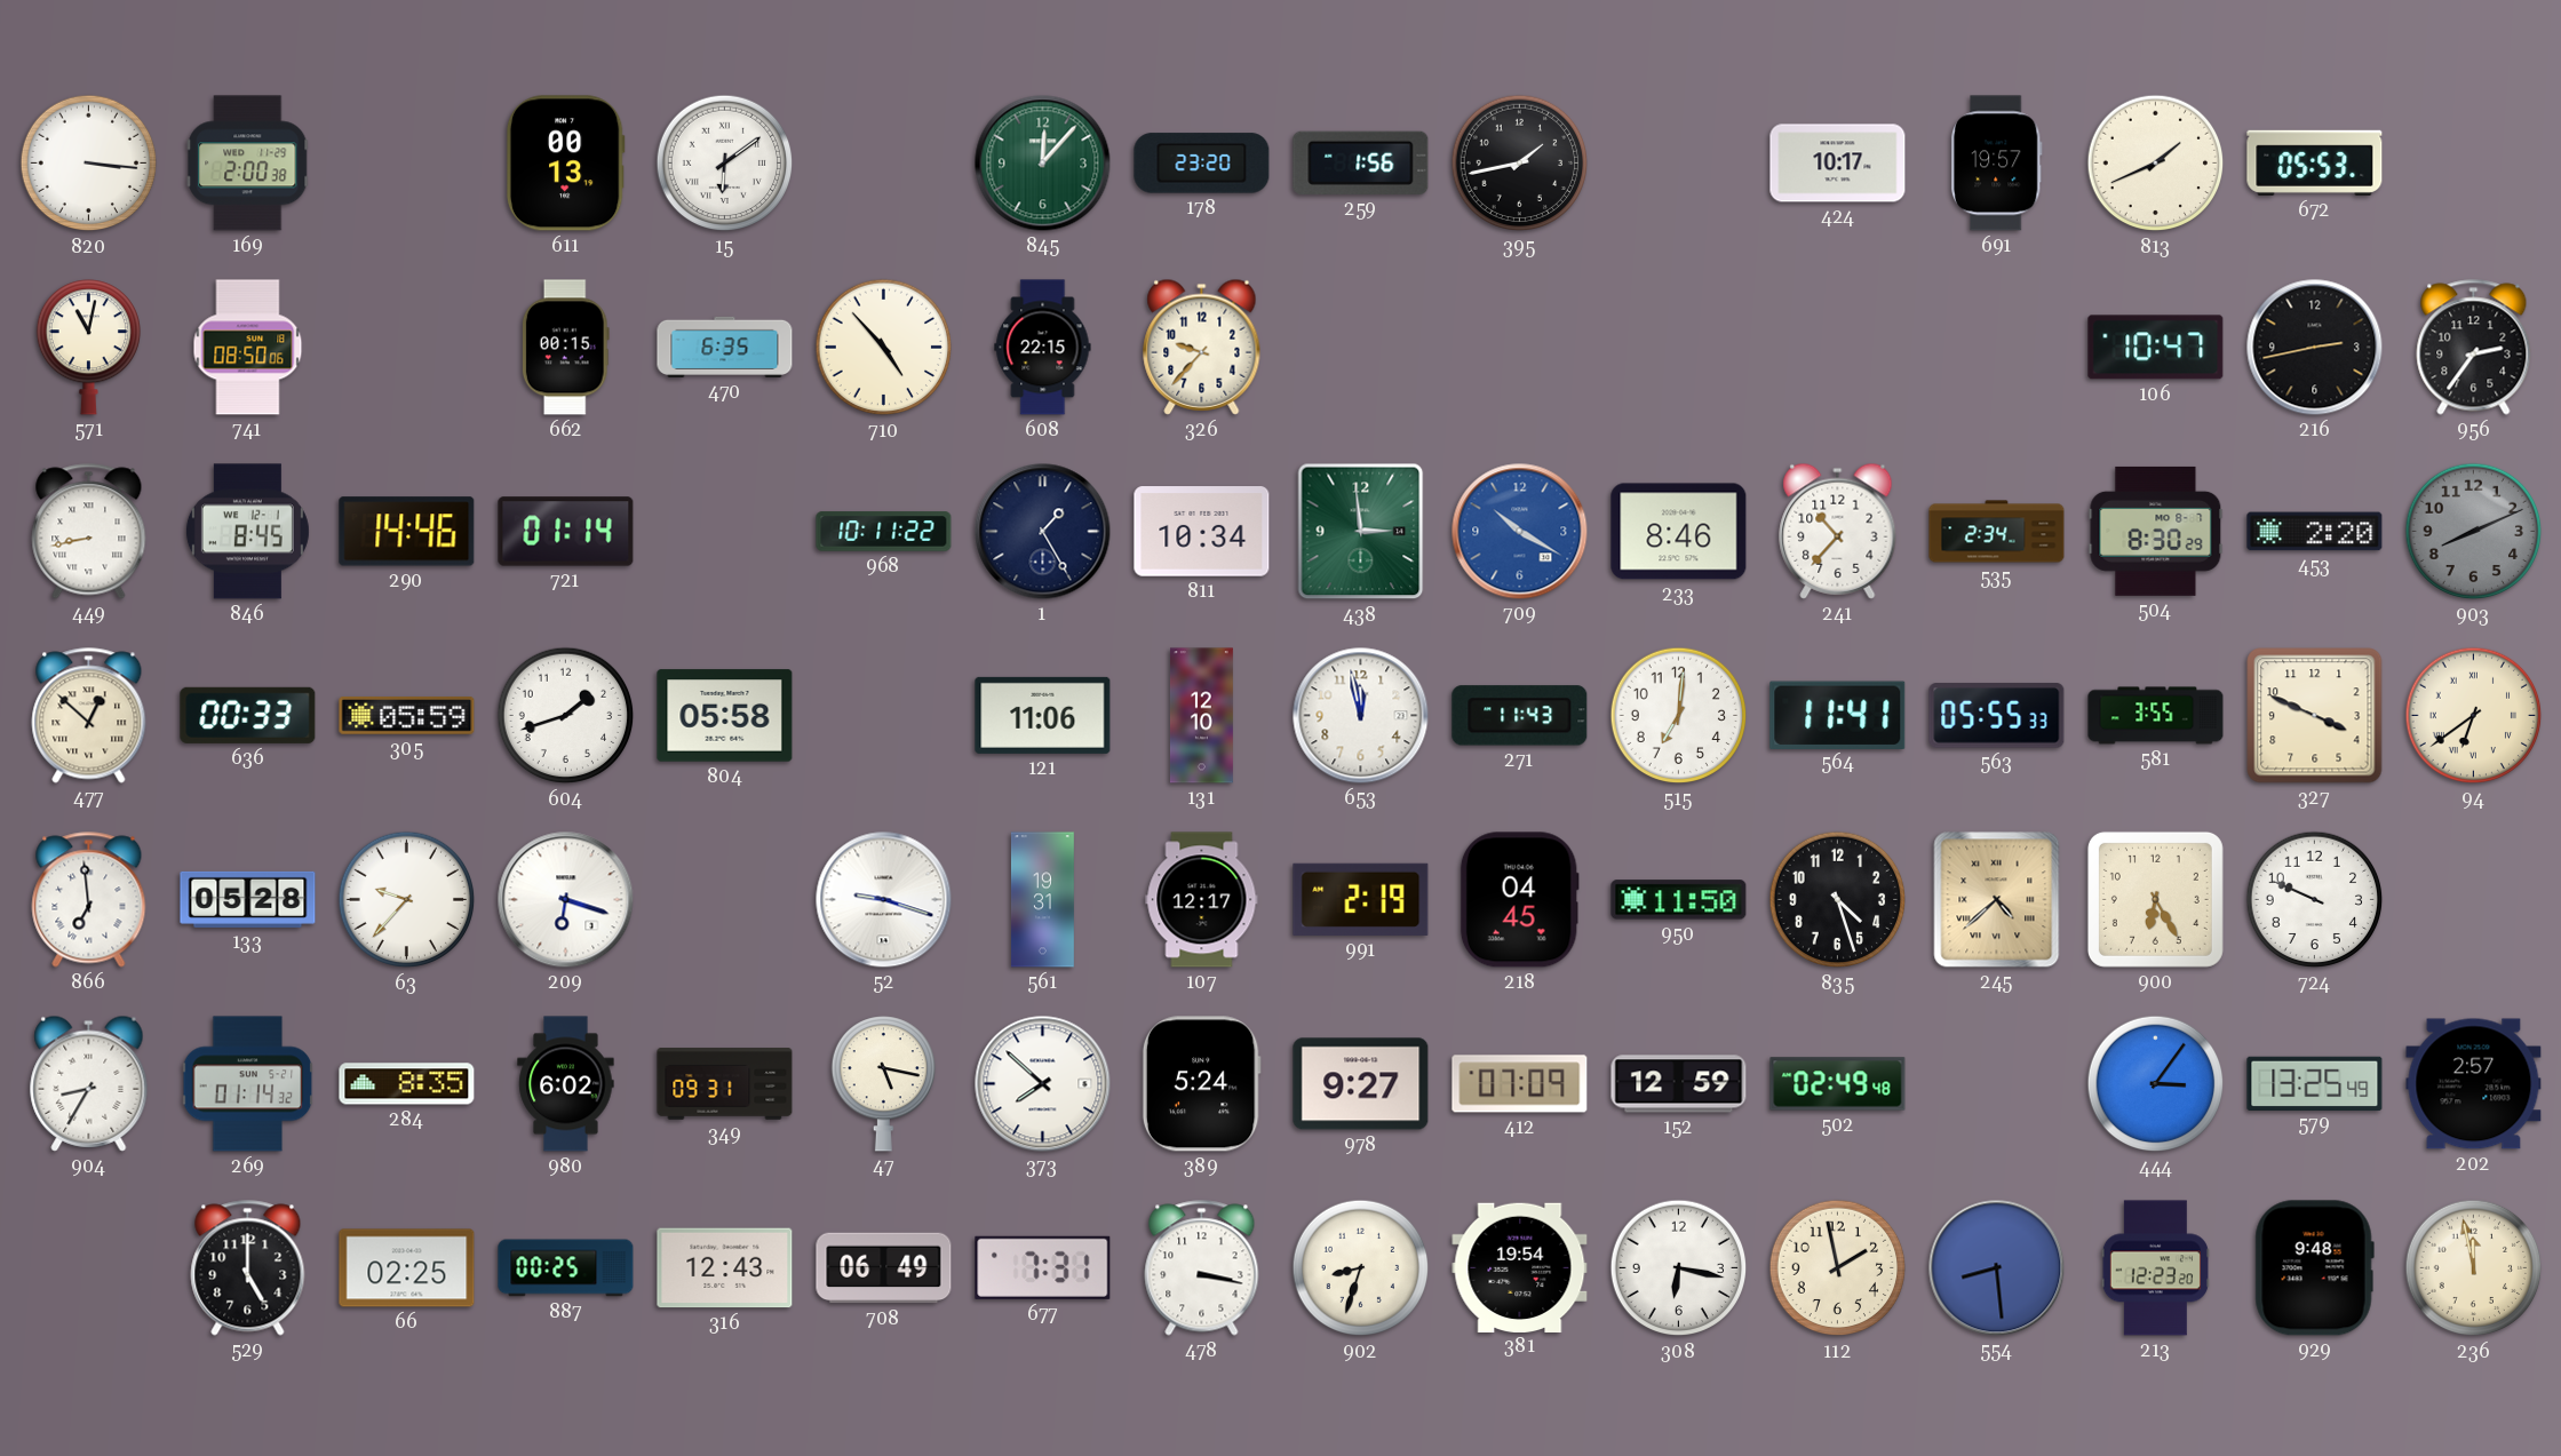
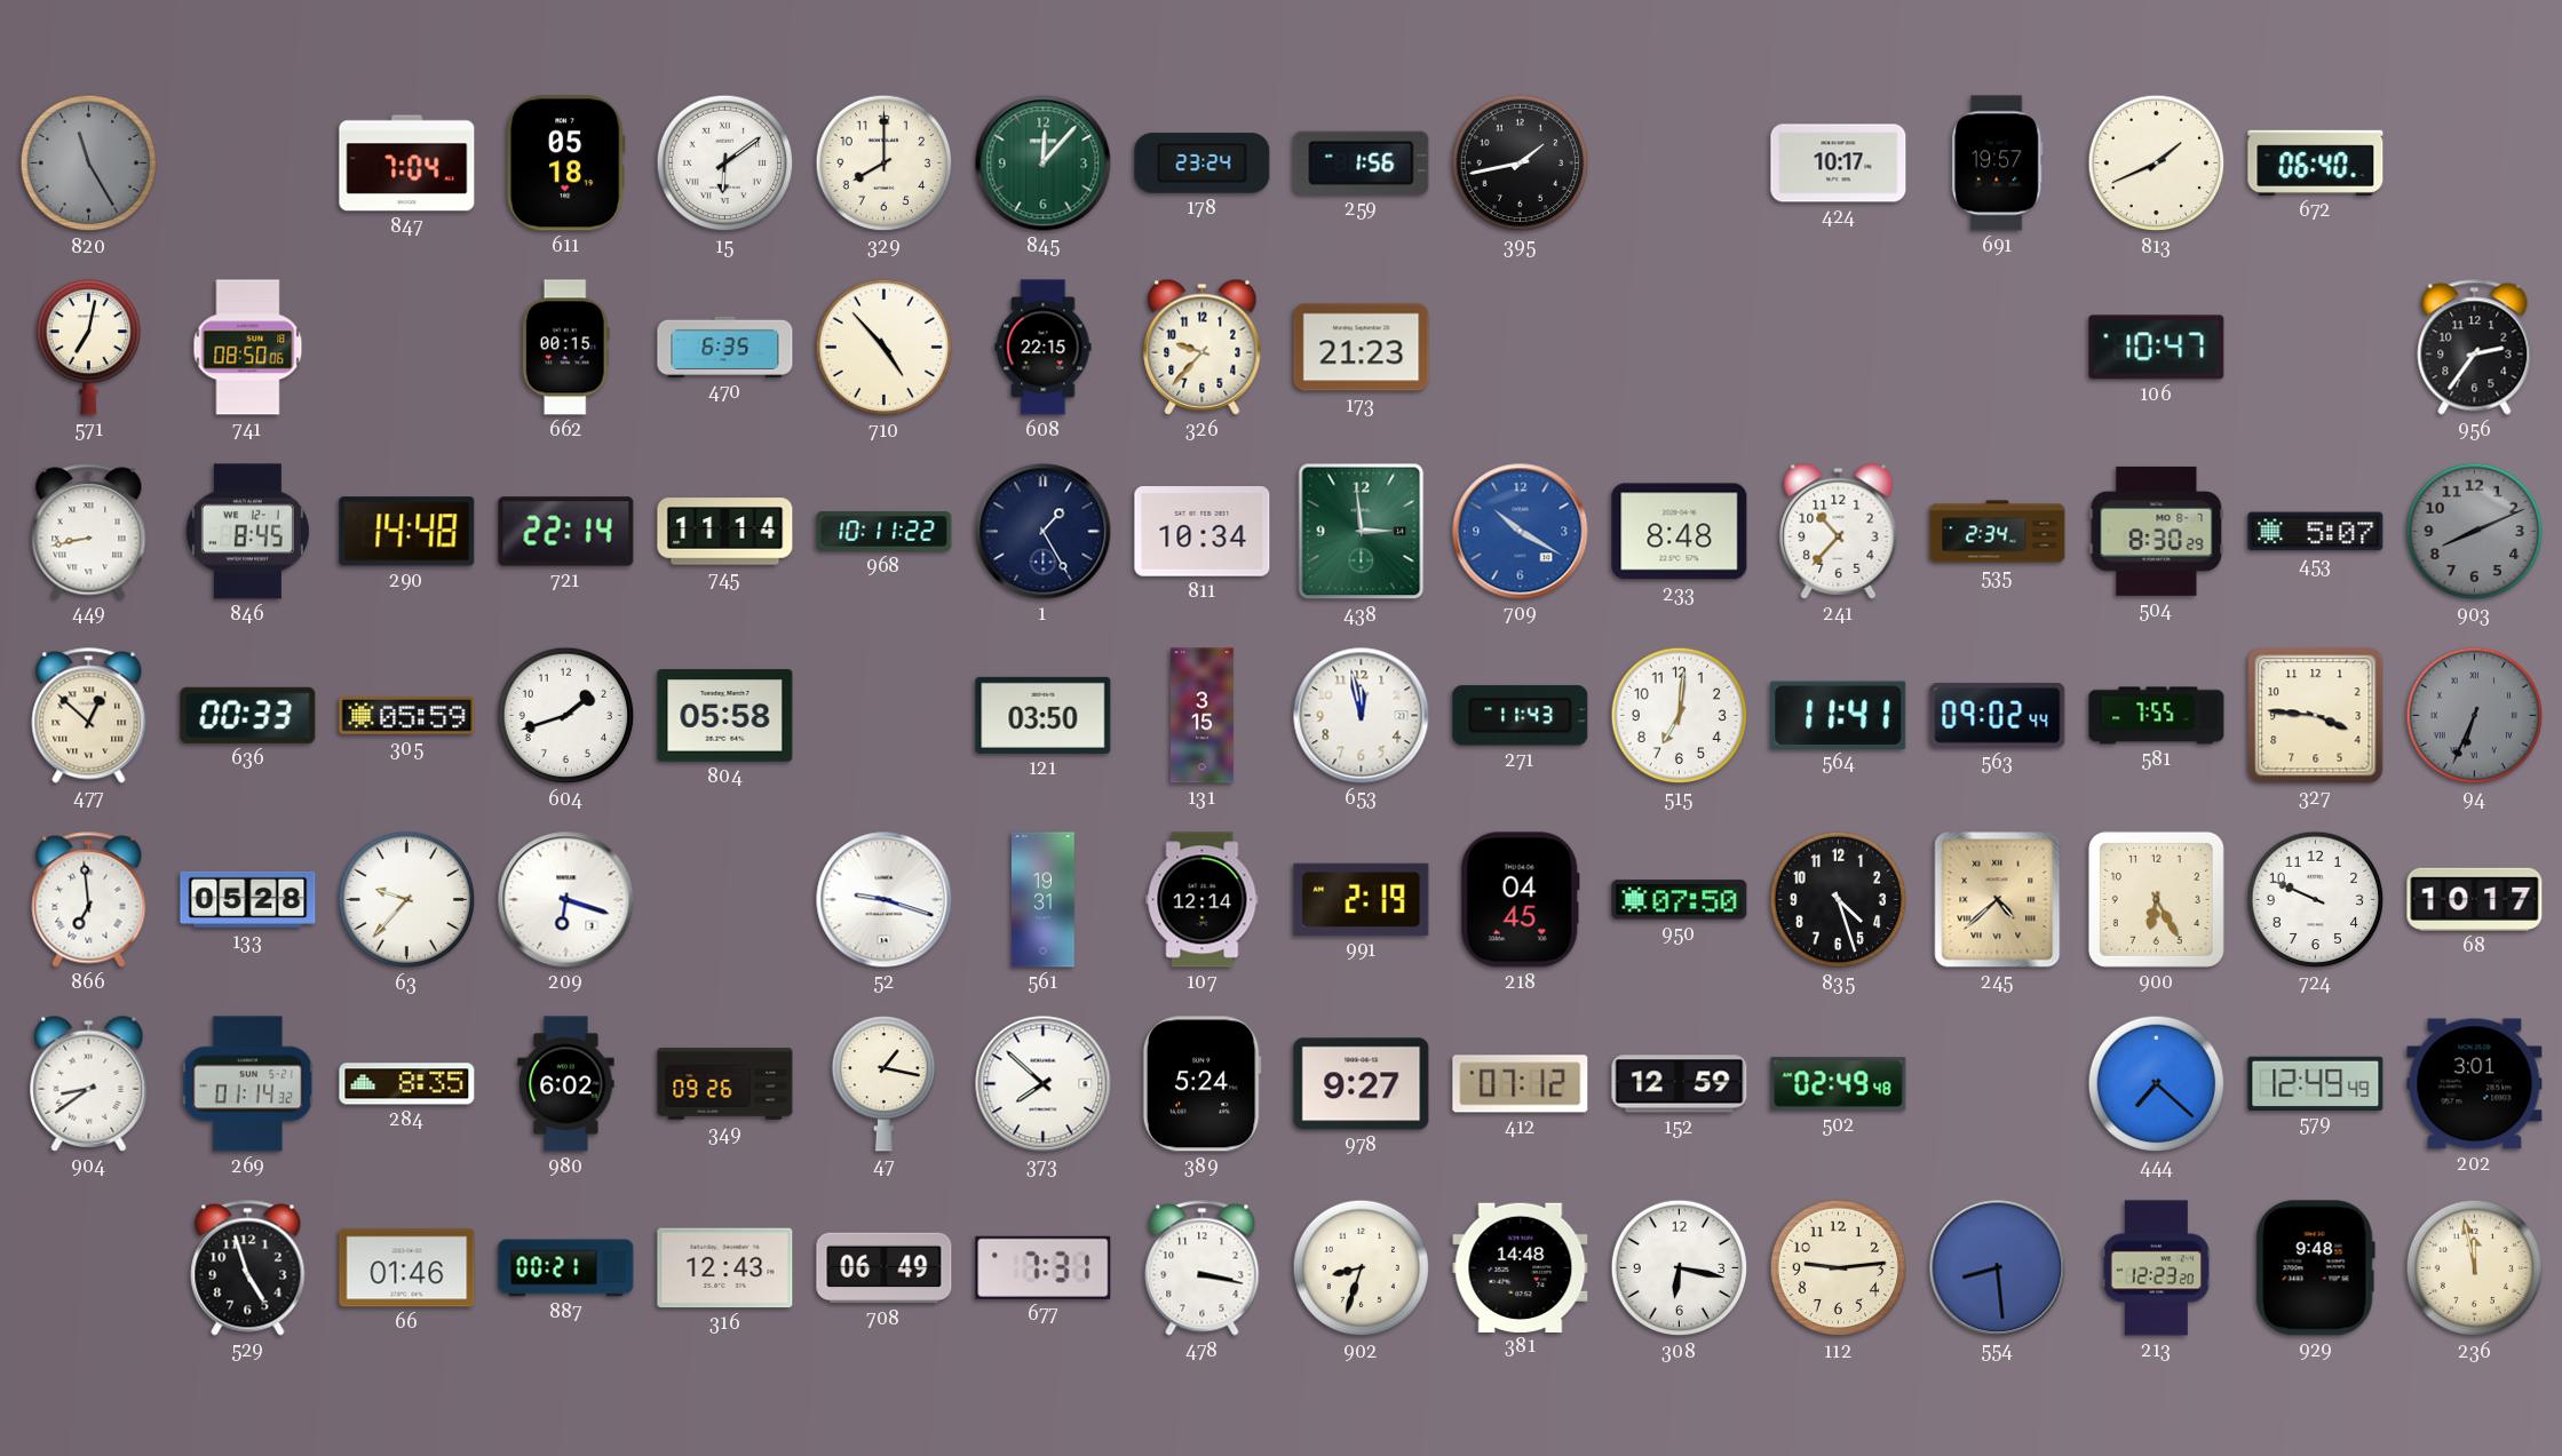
820: 3:16 -> 11:25 (89, 164)
820 dial: white -> grey (89, 164)
169: 2:00 -> none (248, 164)
847: none -> 7:04 (407, 164)
611: 00:13 -> 05:18 (565, 164)
329: none -> 8:00 (885, 164)
178: 23:20 -> 23:24 (1203, 164)
672: 05:53 -> 06:40 (2316, 162)
571: 11:02 -> 7:02 (88, 348)
173: none -> 21:23 (1362, 348)
216: 2:43 -> none (2315, 348)
290: 14:46 -> 14:48 (407, 532)
721: 01:14 -> 22:14 (566, 532)
745: none -> 11:14 (725, 532)
233: 8:46 -> 8:48 (1680, 532)
453: 2:20 -> 5:07 (2316, 532)
121: 11:06 -> 03:50 (1044, 715)
131: 12:10 -> 3:15 (1201, 716)
563: 05:55 -> 09:02 (1998, 716)
581: 3:55 -> 7:55 (2157, 716)
327: 3:49 -> 3:46 (2316, 716)
94: 6:39 -> 6:34 (2475, 716)
94 dial: cream -> grey (2475, 716)
107: 12:17 -> 12:14 (1203, 900)
950: 11:50 -> 07:50 (1680, 900)
68: none -> 10:17 (2475, 899)
904: 8:35 -> 8:39 (89, 1083)
349: 09:31 -> 09:26 (725, 1084)
47: 5:17 -> 1:17 (883, 1084)
412: 07:09 -> 07:12 (1521, 1084)
444: 3:06 -> 7:22 (2157, 1084)
579: 13:25 -> 12:49 (2316, 1083)
202: 2:57 -> 3:01 (2475, 1084)
529: 5:00 -> 4:57 (248, 1268)
66: 02:25 -> 01:46 (407, 1268)
887: 00:25 -> 00:21 (566, 1268)
381: 19:54 -> 14:48 (1521, 1267)
112: 1:58 -> 9:14 (1839, 1268)
